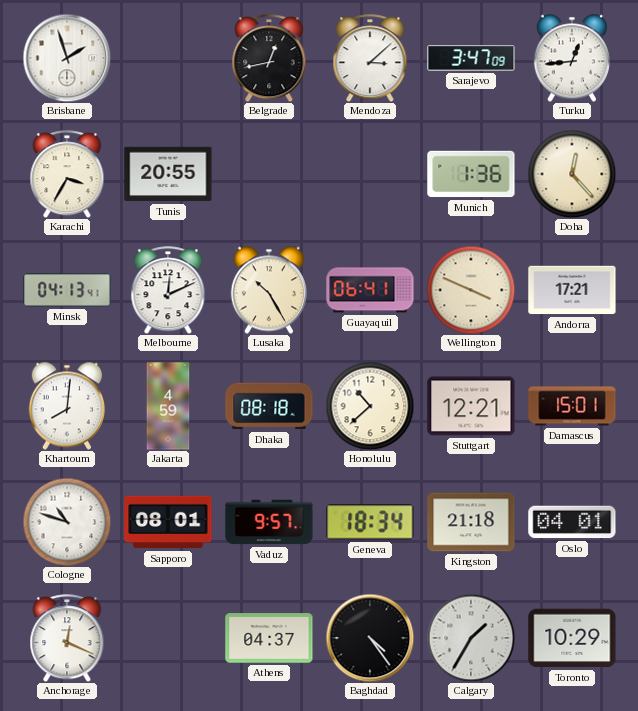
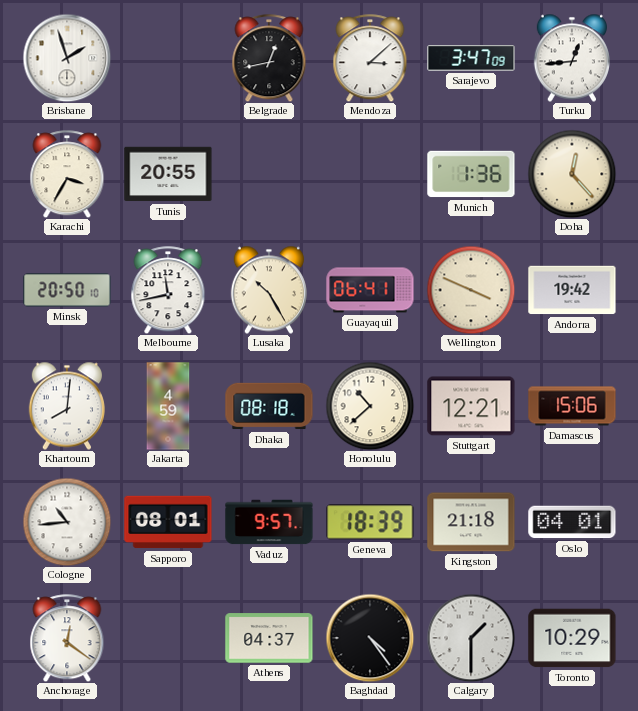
Minsk: 04:13 -> 20:50 (67, 290)
Melbourne: 12:11 -> 11:43 (168, 290)
Andorra: 17:21 -> 19:42 (572, 290)
Damascus: 15:01 -> 15:06 (572, 406)
Cologne: 10:48 -> 10:44 (67, 522)
Geneva: 18:34 -> 18:39 (370, 522)
Anchorage: 12:19 -> 12:21 (67, 638)
Calgary: 1:35 -> 1:30 (471, 638)
